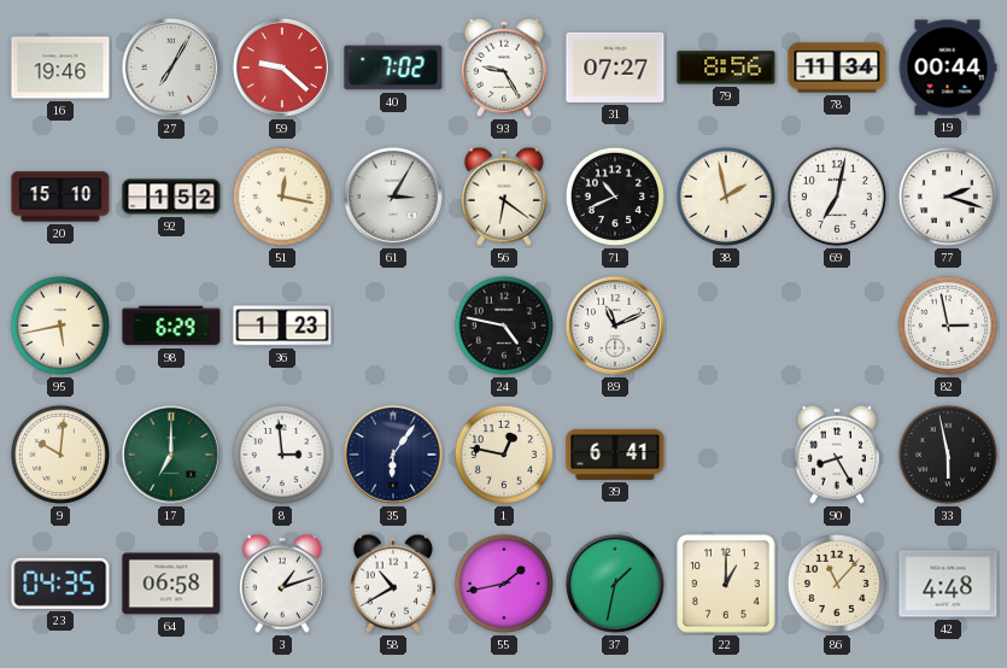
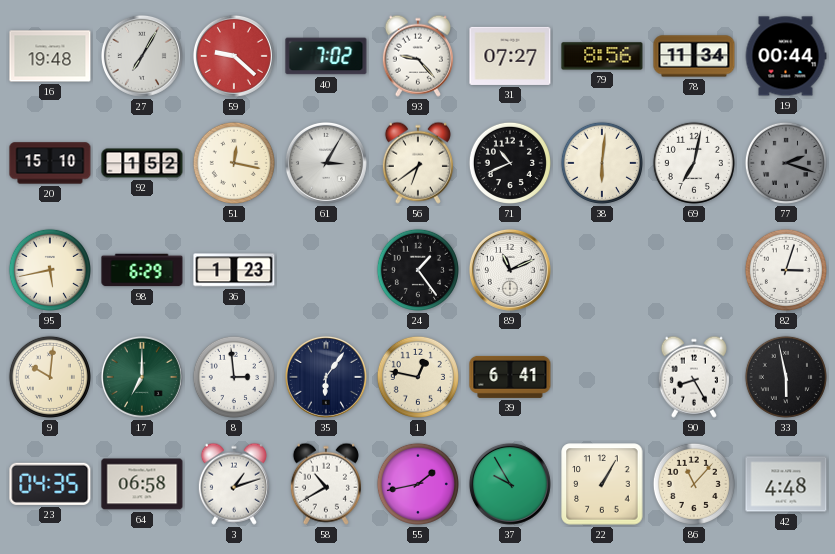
16: 19:46 -> 19:48 (50, 56)
93: 9:25 -> 9:23 (418, 56)
56: 6:21 -> 6:39 (418, 163)
38: 1:58 -> 6:01 (602, 163)
77 dial: white -> grey (786, 163)
24: 4:47 -> 1:24 (418, 270)
82: 2:58 -> 3:03 (786, 270)
37: 1:32 -> 9:55 (510, 484)
22: 1:00 -> 1:05 (602, 484)
